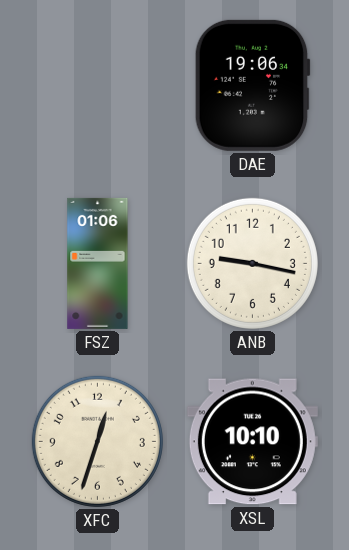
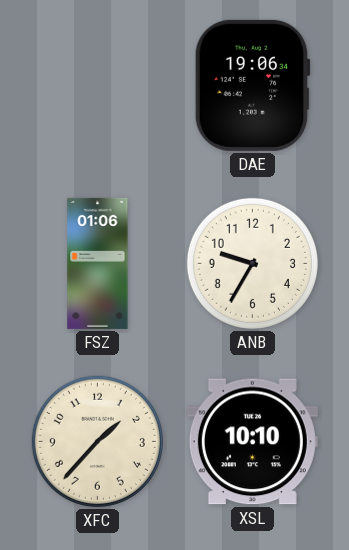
ANB: 9:17 -> 9:35 (252, 263)
XFC: 12:33 -> 1:37 (97, 441)
